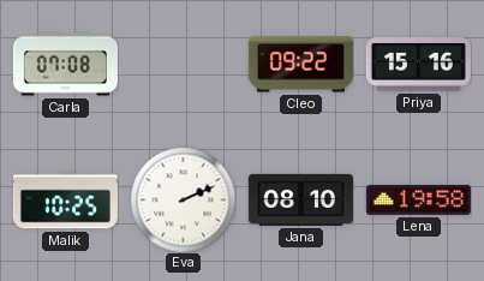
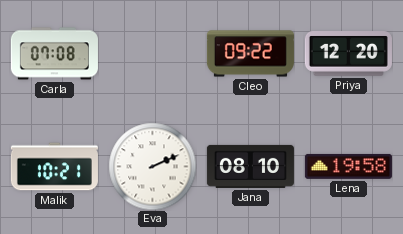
Priya: 15:16 -> 12:20 (348, 54)
Malik: 10:25 -> 10:21 (54, 167)
